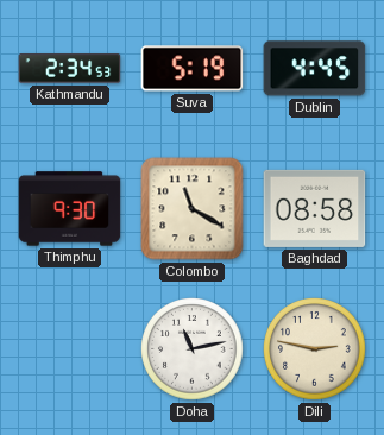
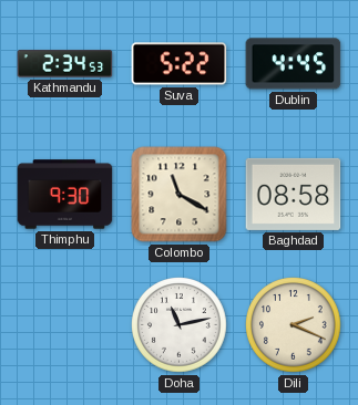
Suva: 5:19 -> 5:22 (180, 64)
Dili: 2:47 -> 2:19 (294, 325)
